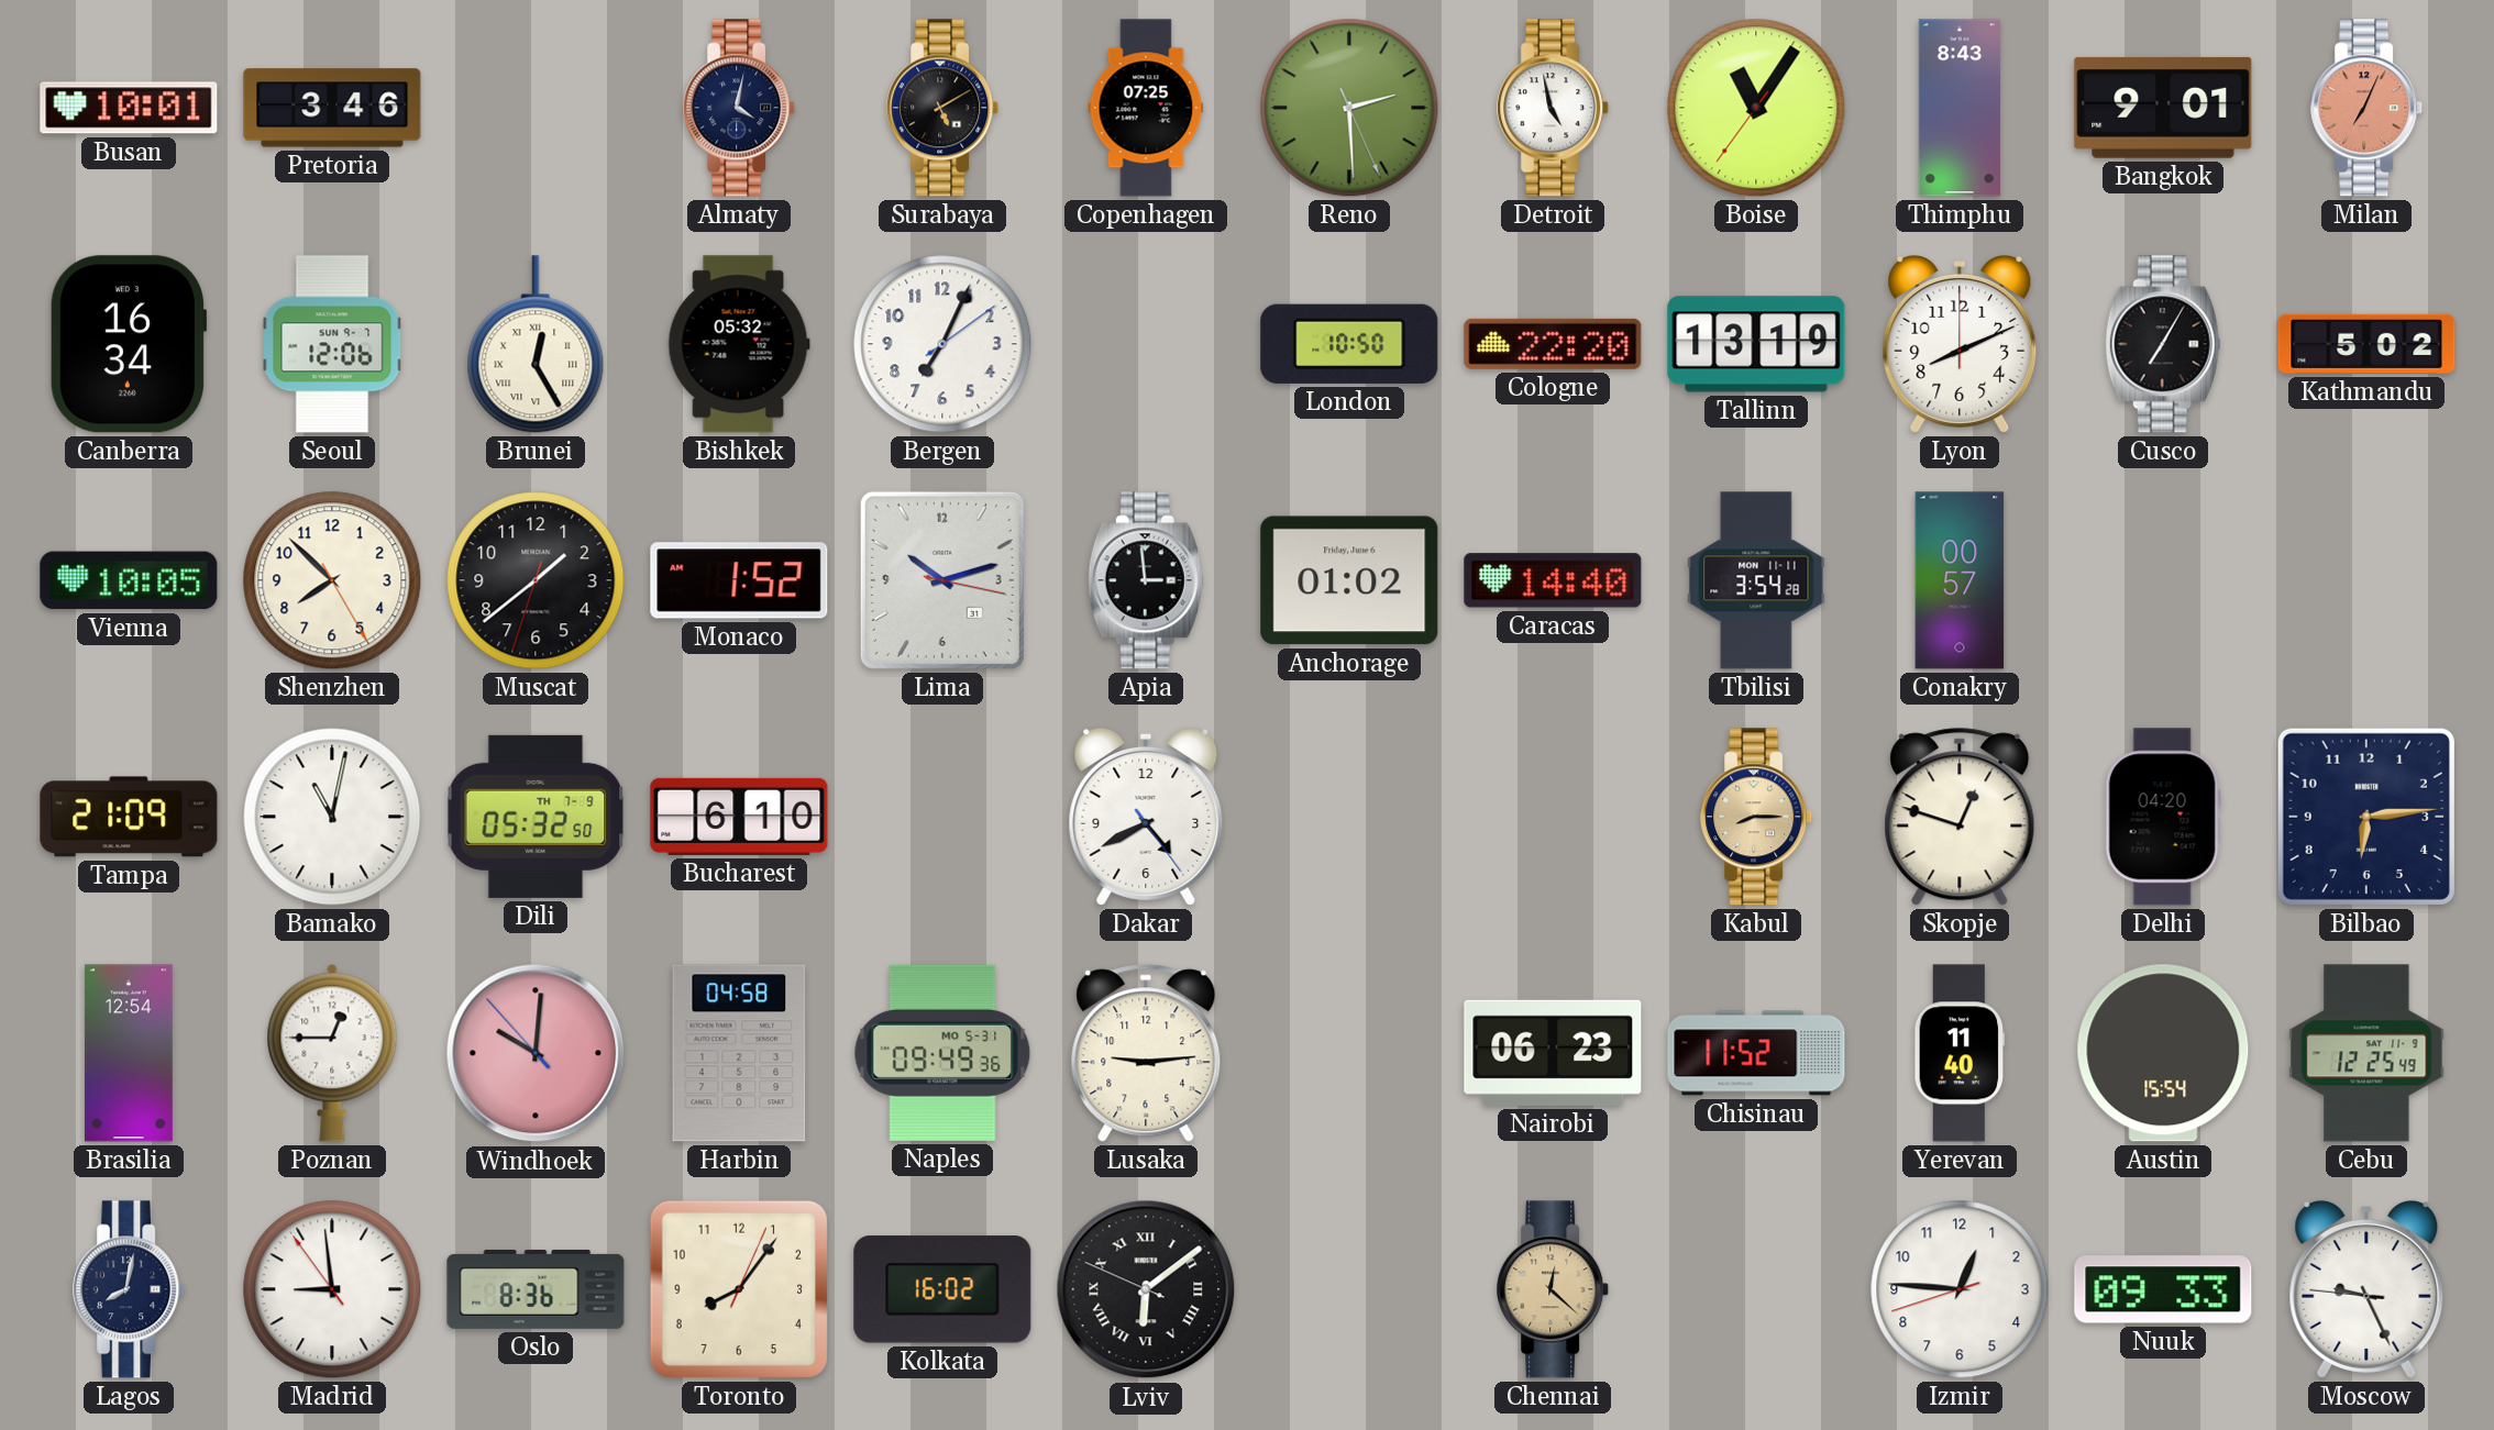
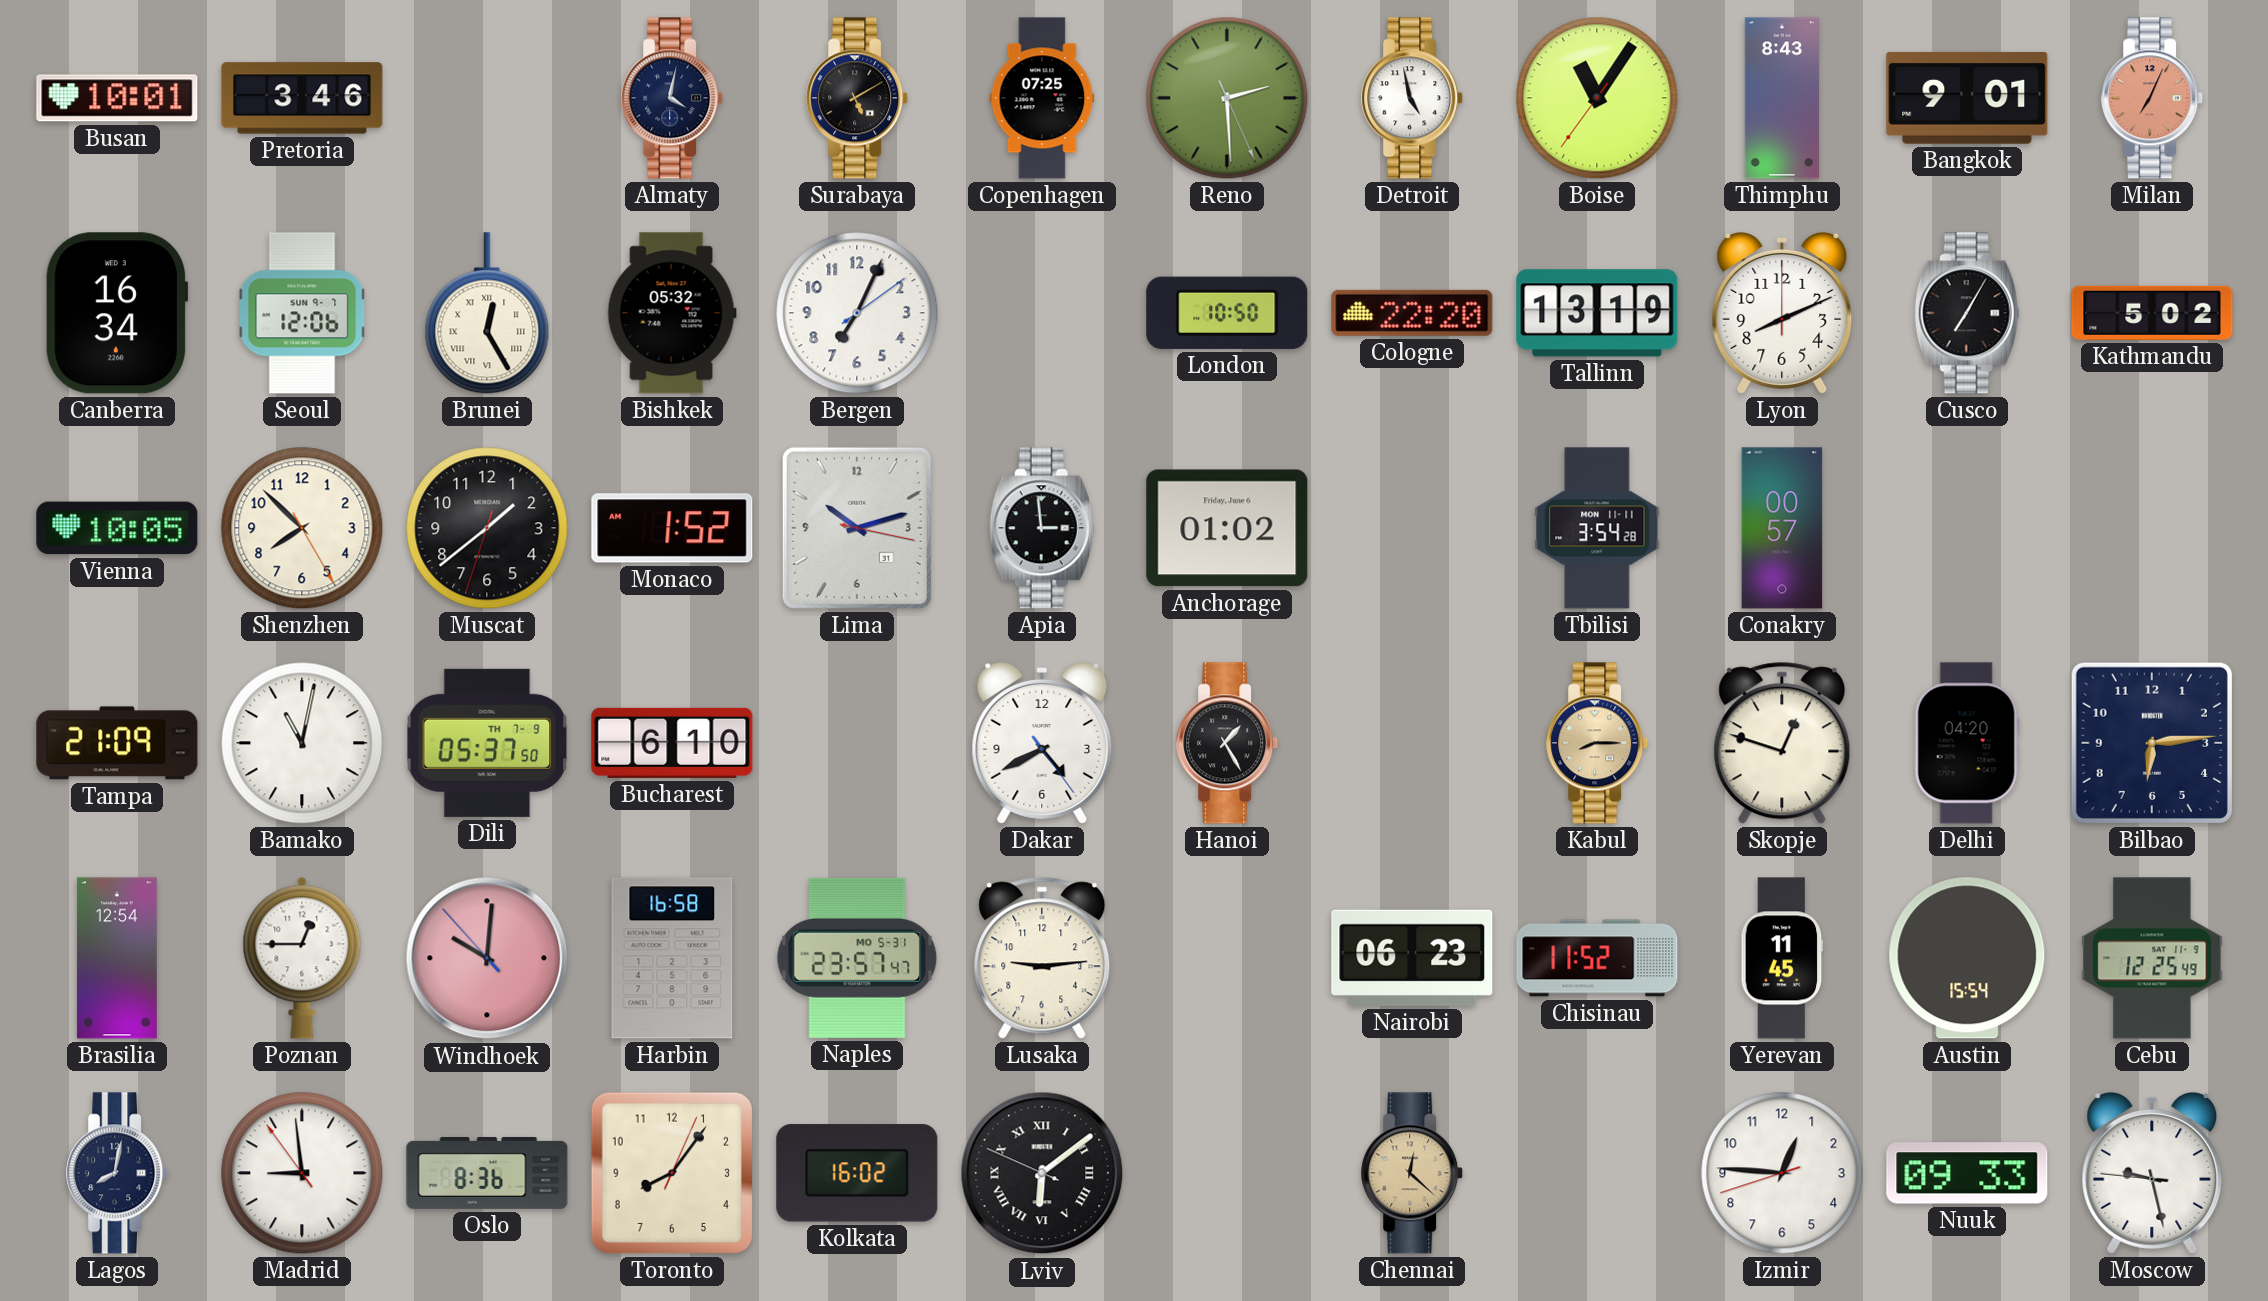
Caracas: 14:40 -> none (1553, 580)
Dili: 05:32 -> 05:37 (487, 743)
Hanoi: none -> 1:25 (1228, 743)
Harbin: 04:58 -> 16:58 (672, 958)
Naples: 09:49 -> 23:57 (857, 958)
Yerevan: 11:40 -> 11:45 (1782, 958)
Moscow: 9:25 -> 9:27 (2152, 1173)
